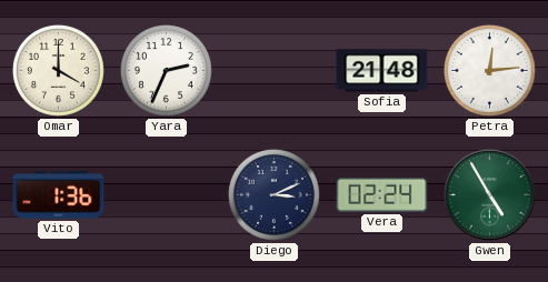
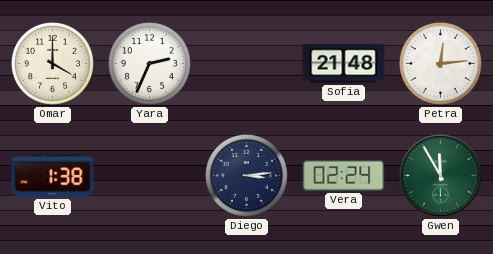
Vito: 1:36 -> 1:38 (53, 176)
Diego: 3:11 -> 3:14 (246, 175)
Gwen: 4:55 -> 11:55 (441, 176)
